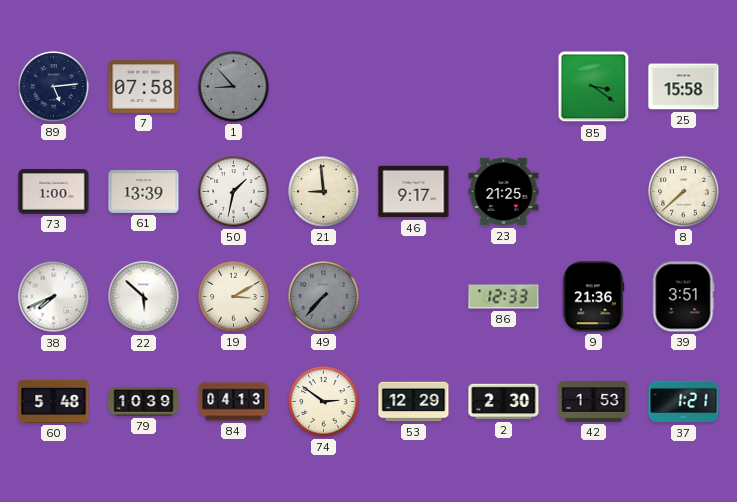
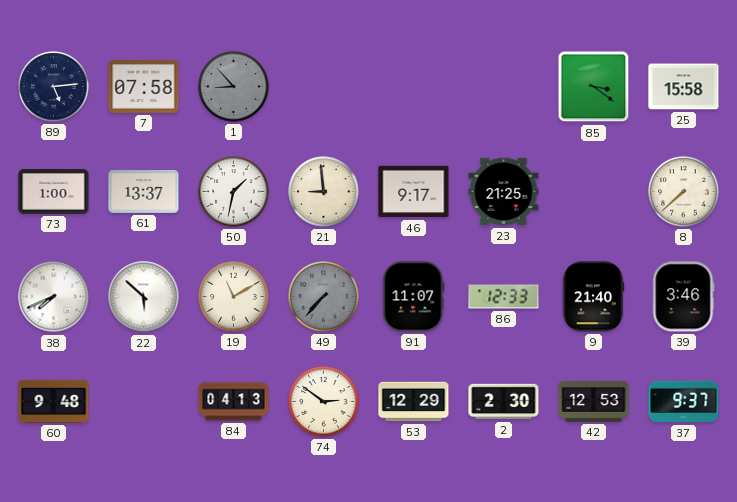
61: 13:39 -> 13:37 (144, 192)
19: 3:10 -> 11:10 (234, 297)
91: none -> 11:07 (414, 297)
9: 21:36 -> 21:40 (593, 297)
39: 3:51 -> 3:46 (683, 297)
60: 5:48 -> 9:48 (54, 401)
79: 10:39 -> none (144, 402)
42: 1:53 -> 12:53 (594, 402)
37: 1:21 -> 9:37 (684, 402)
